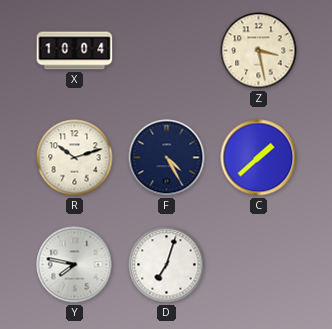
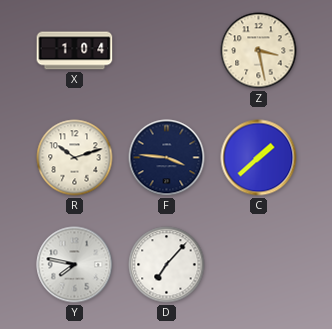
X: 10:04 -> 1:04 (75, 51)
F: 4:25 -> 3:46 (167, 158)
D: 7:03 -> 7:07 (167, 265)
